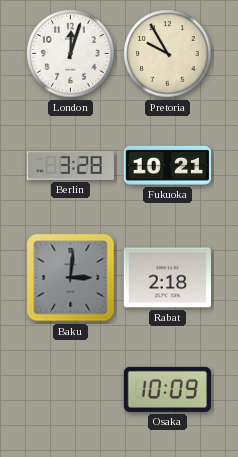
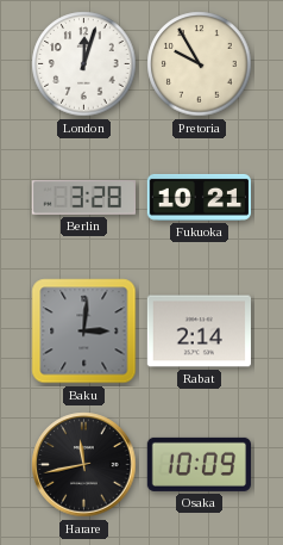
Rabat: 2:18 -> 2:14 (199, 332)
Harare: none -> 11:43 (84, 465)
